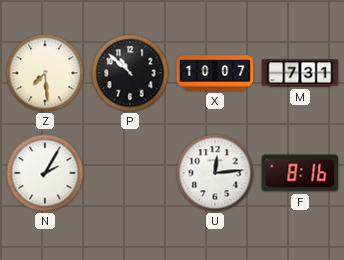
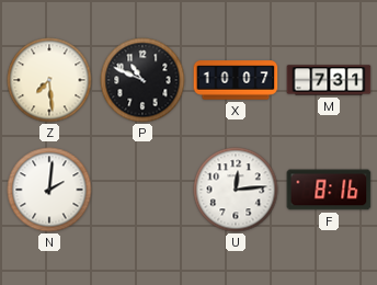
P: 10:52 -> 10:49 (142, 80)
N: 2:05 -> 2:01 (49, 190)
